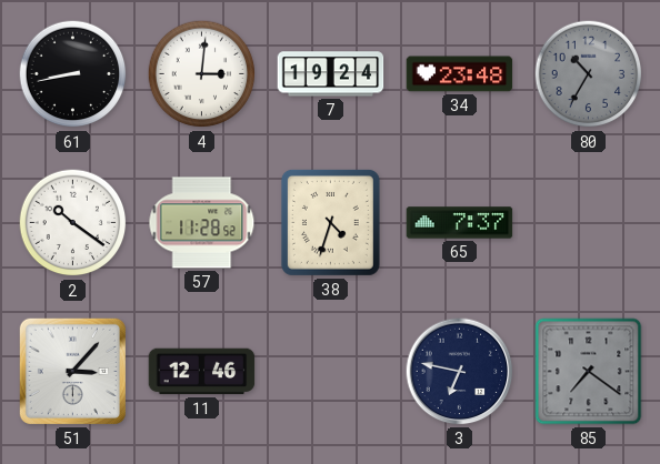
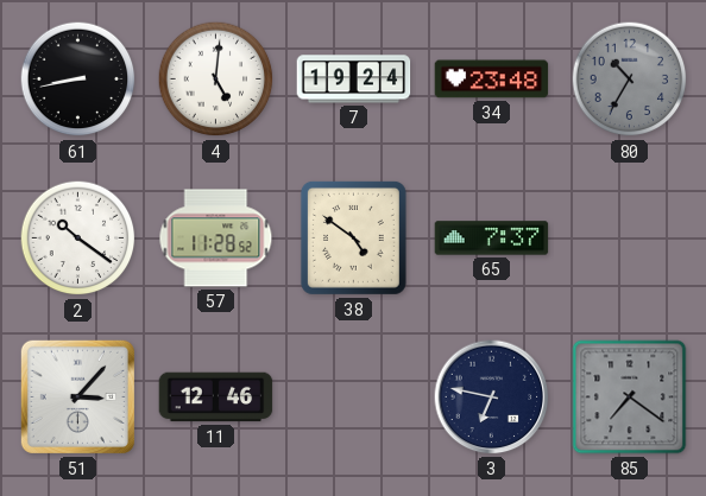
4: 3:01 -> 5:01 (216, 80)
38: 4:33 -> 4:51 (353, 237)
